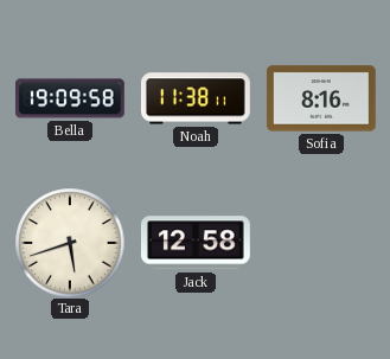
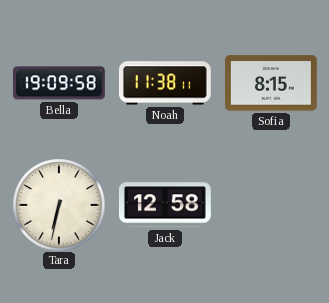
Sofia: 8:16 -> 8:15 (271, 83)
Tara: 5:42 -> 6:32 (59, 205)
